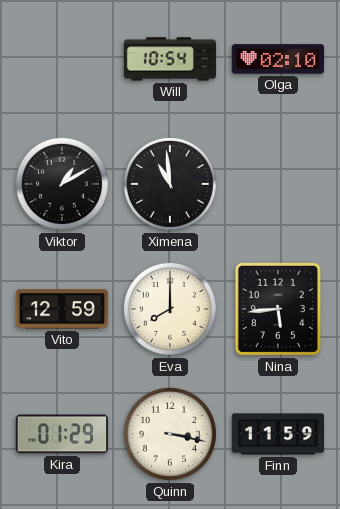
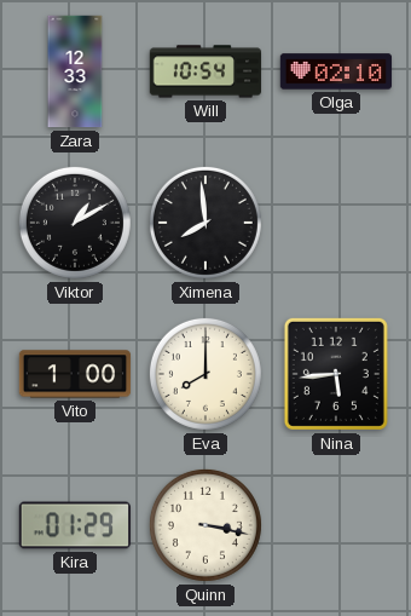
Zara: none -> 12:33 (75, 71)
Ximena: 10:59 -> 7:59 (205, 223)
Vito: 12:59 -> 1:00 (75, 374)
Finn: 11:59 -> none (278, 434)
